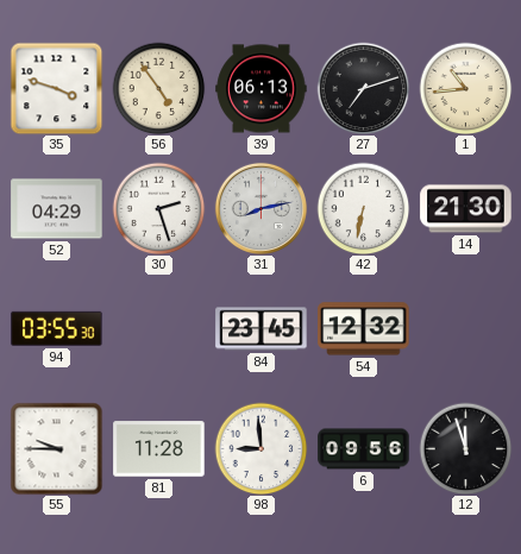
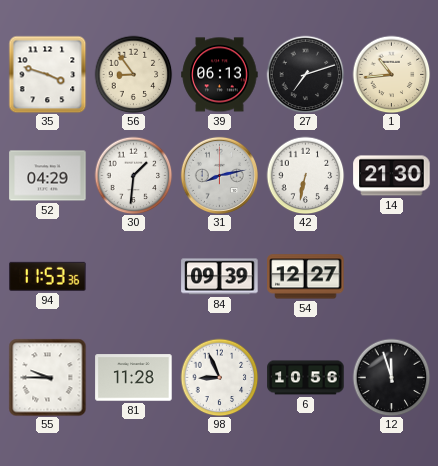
56: 4:54 -> 8:54 (133, 74)
30: 2:27 -> 1:31 (133, 175)
94: 03:55 -> 11:53 (48, 276)
84: 23:45 -> 09:39 (220, 277)
54: 12:32 -> 12:27 (306, 277)
98: 8:59 -> 8:56 (219, 377)
6: 09:56 -> 10:56 (306, 378)
